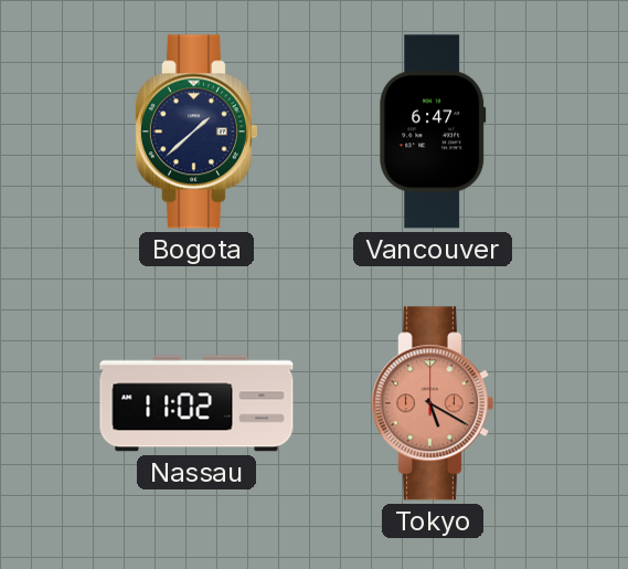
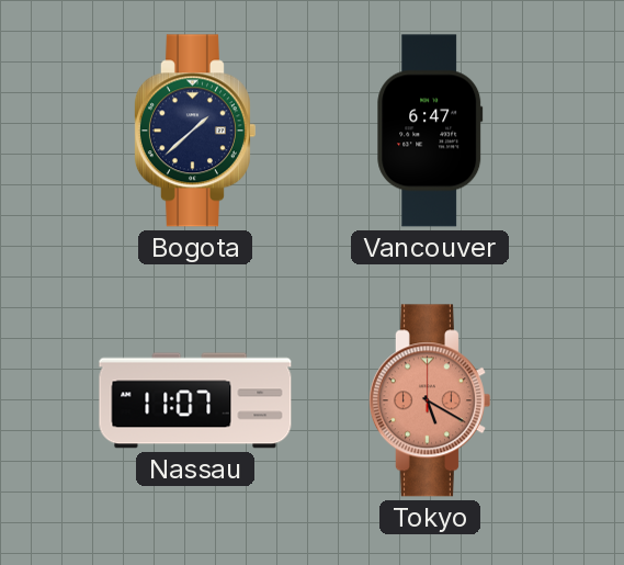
Nassau: 11:02 -> 11:07 (195, 400)
